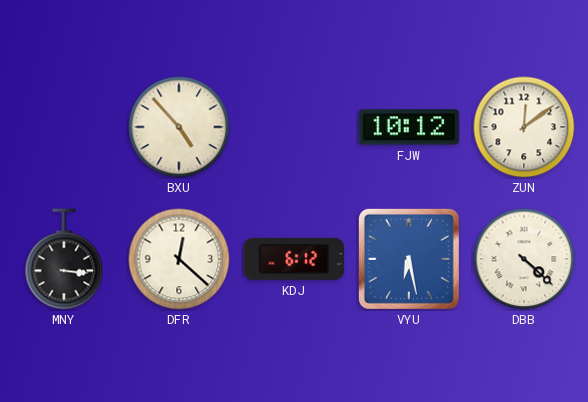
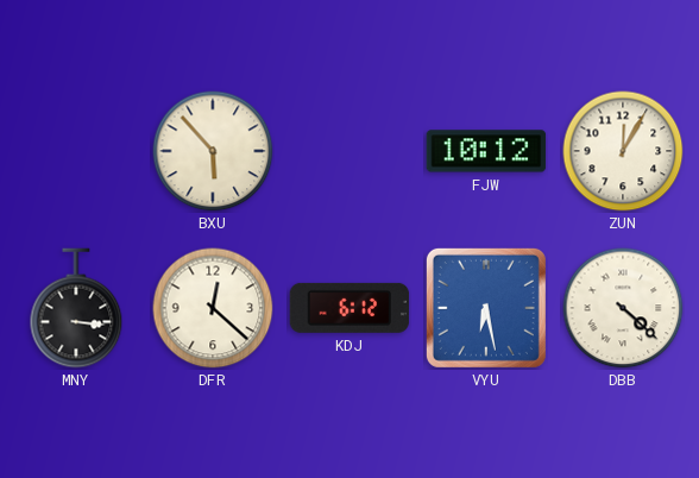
BXU: 4:53 -> 5:53 (213, 151)
ZUN: 12:09 -> 12:05 (623, 151)
